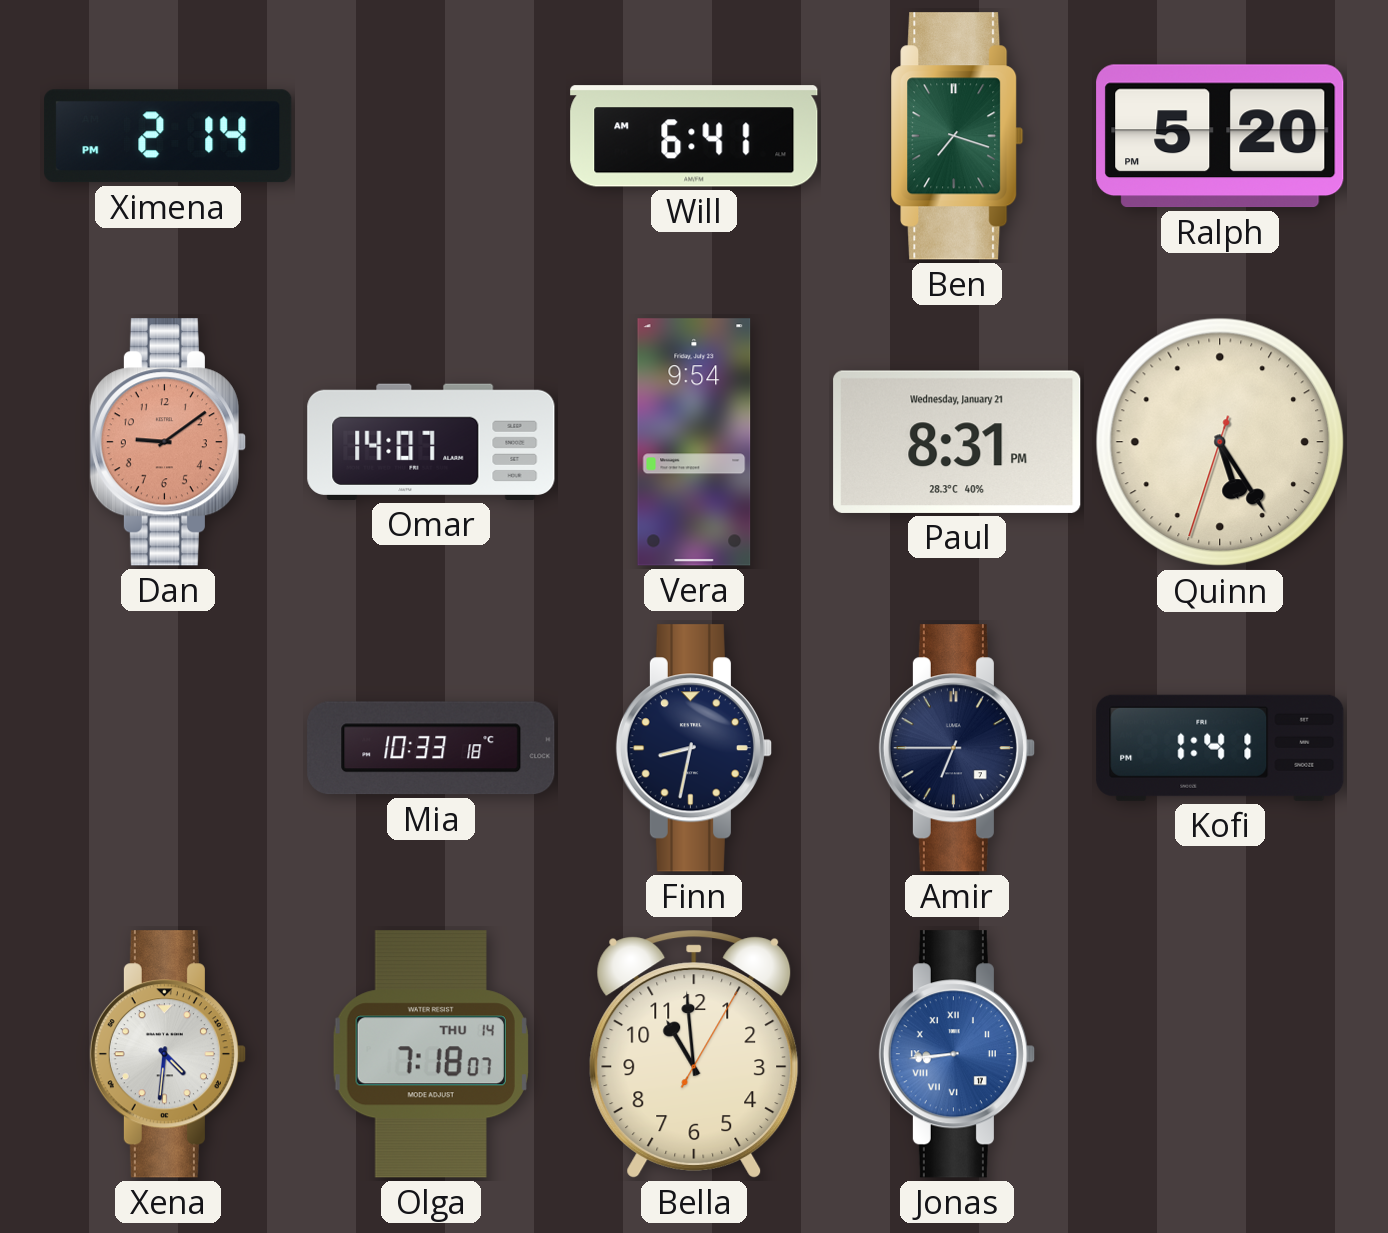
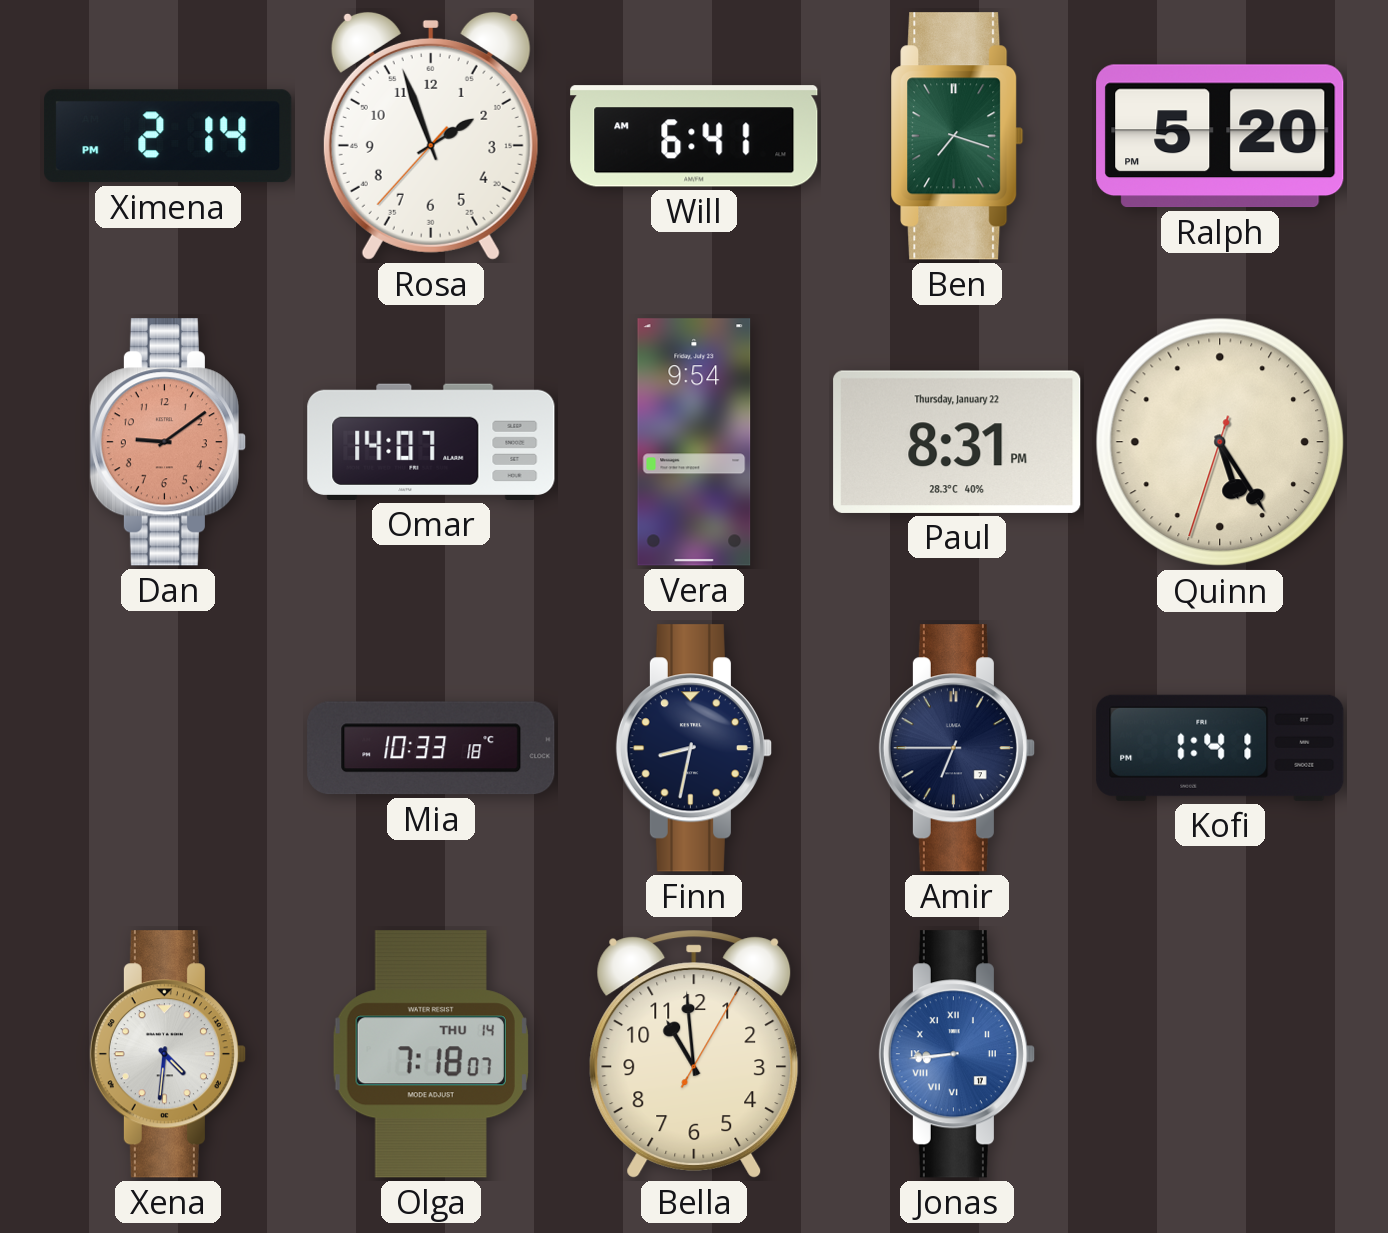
Rosa: none -> 1:56 (431, 136)
Paul date: Wednesday, January 21 -> Thursday, January 22 (957, 442)
